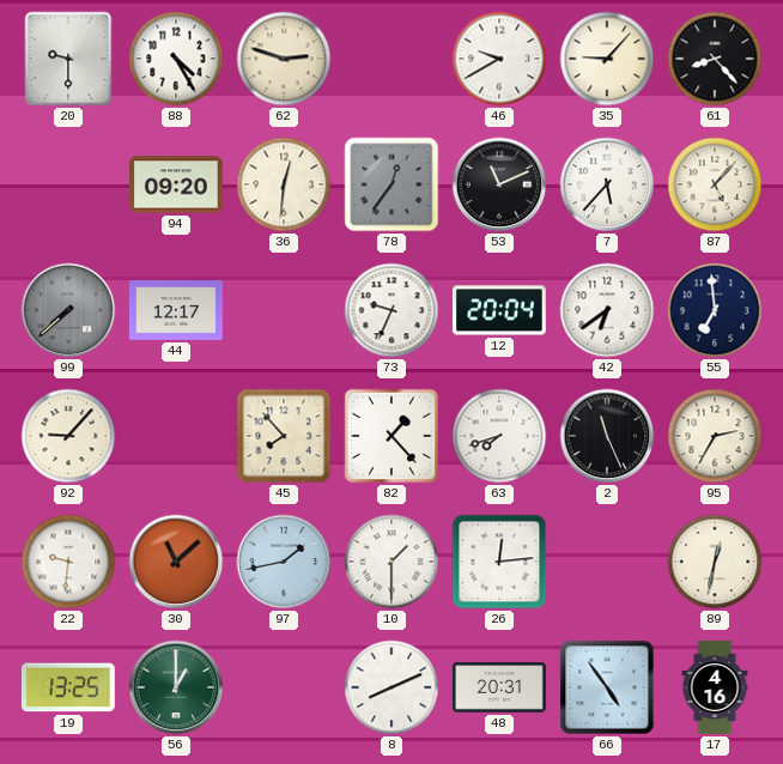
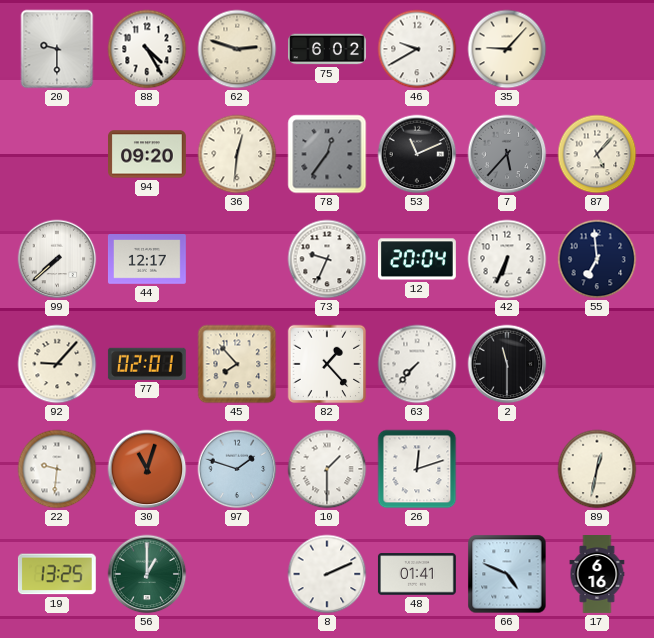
75: none -> 6:02 (328, 49)
61: 8:23 -> none (715, 59)
7 dial: white -> grey (507, 154)
99 dial: grey -> white (57, 259)
42: 6:39 -> 6:34 (507, 259)
77: none -> 02:01 (147, 364)
63: 7:42 -> 7:37 (417, 364)
2: 11:26 -> 11:30 (507, 364)
95: 2:35 -> none (715, 436)
30: 11:08 -> 11:03 (147, 469)
97: 1:43 -> 1:48 (237, 469)
26: 12:14 -> 12:12 (417, 469)
8: 8:11 -> 2:11 (327, 574)
48: 20:31 -> 01:41 (417, 574)
66: 4:54 -> 4:49 (507, 574)
17: 4:16 -> 6:16 (597, 574)
